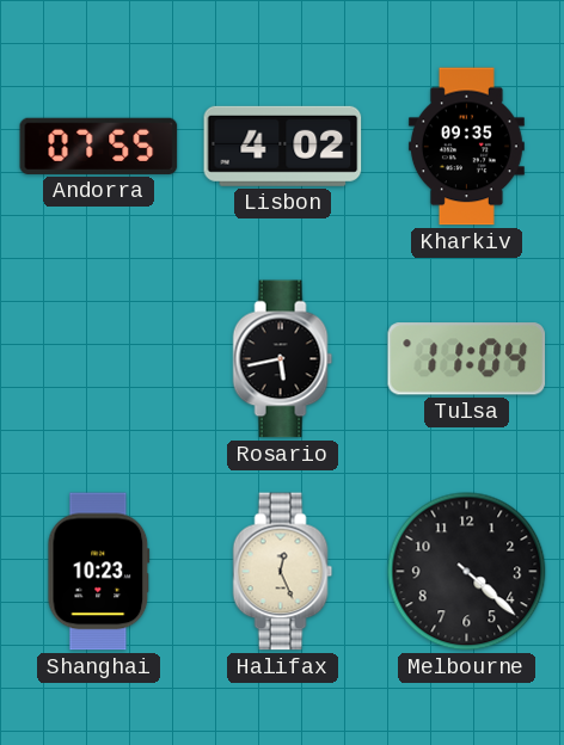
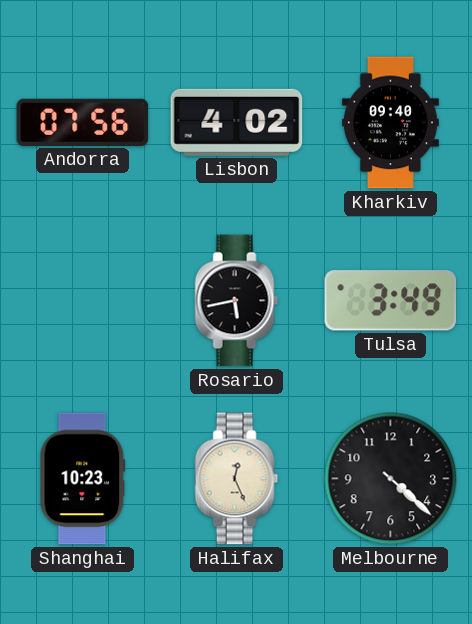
Andorra: 07:55 -> 07:56 (83, 122)
Kharkiv: 09:35 -> 09:40 (390, 123)
Tulsa: 11:04 -> 3:49 (391, 301)
